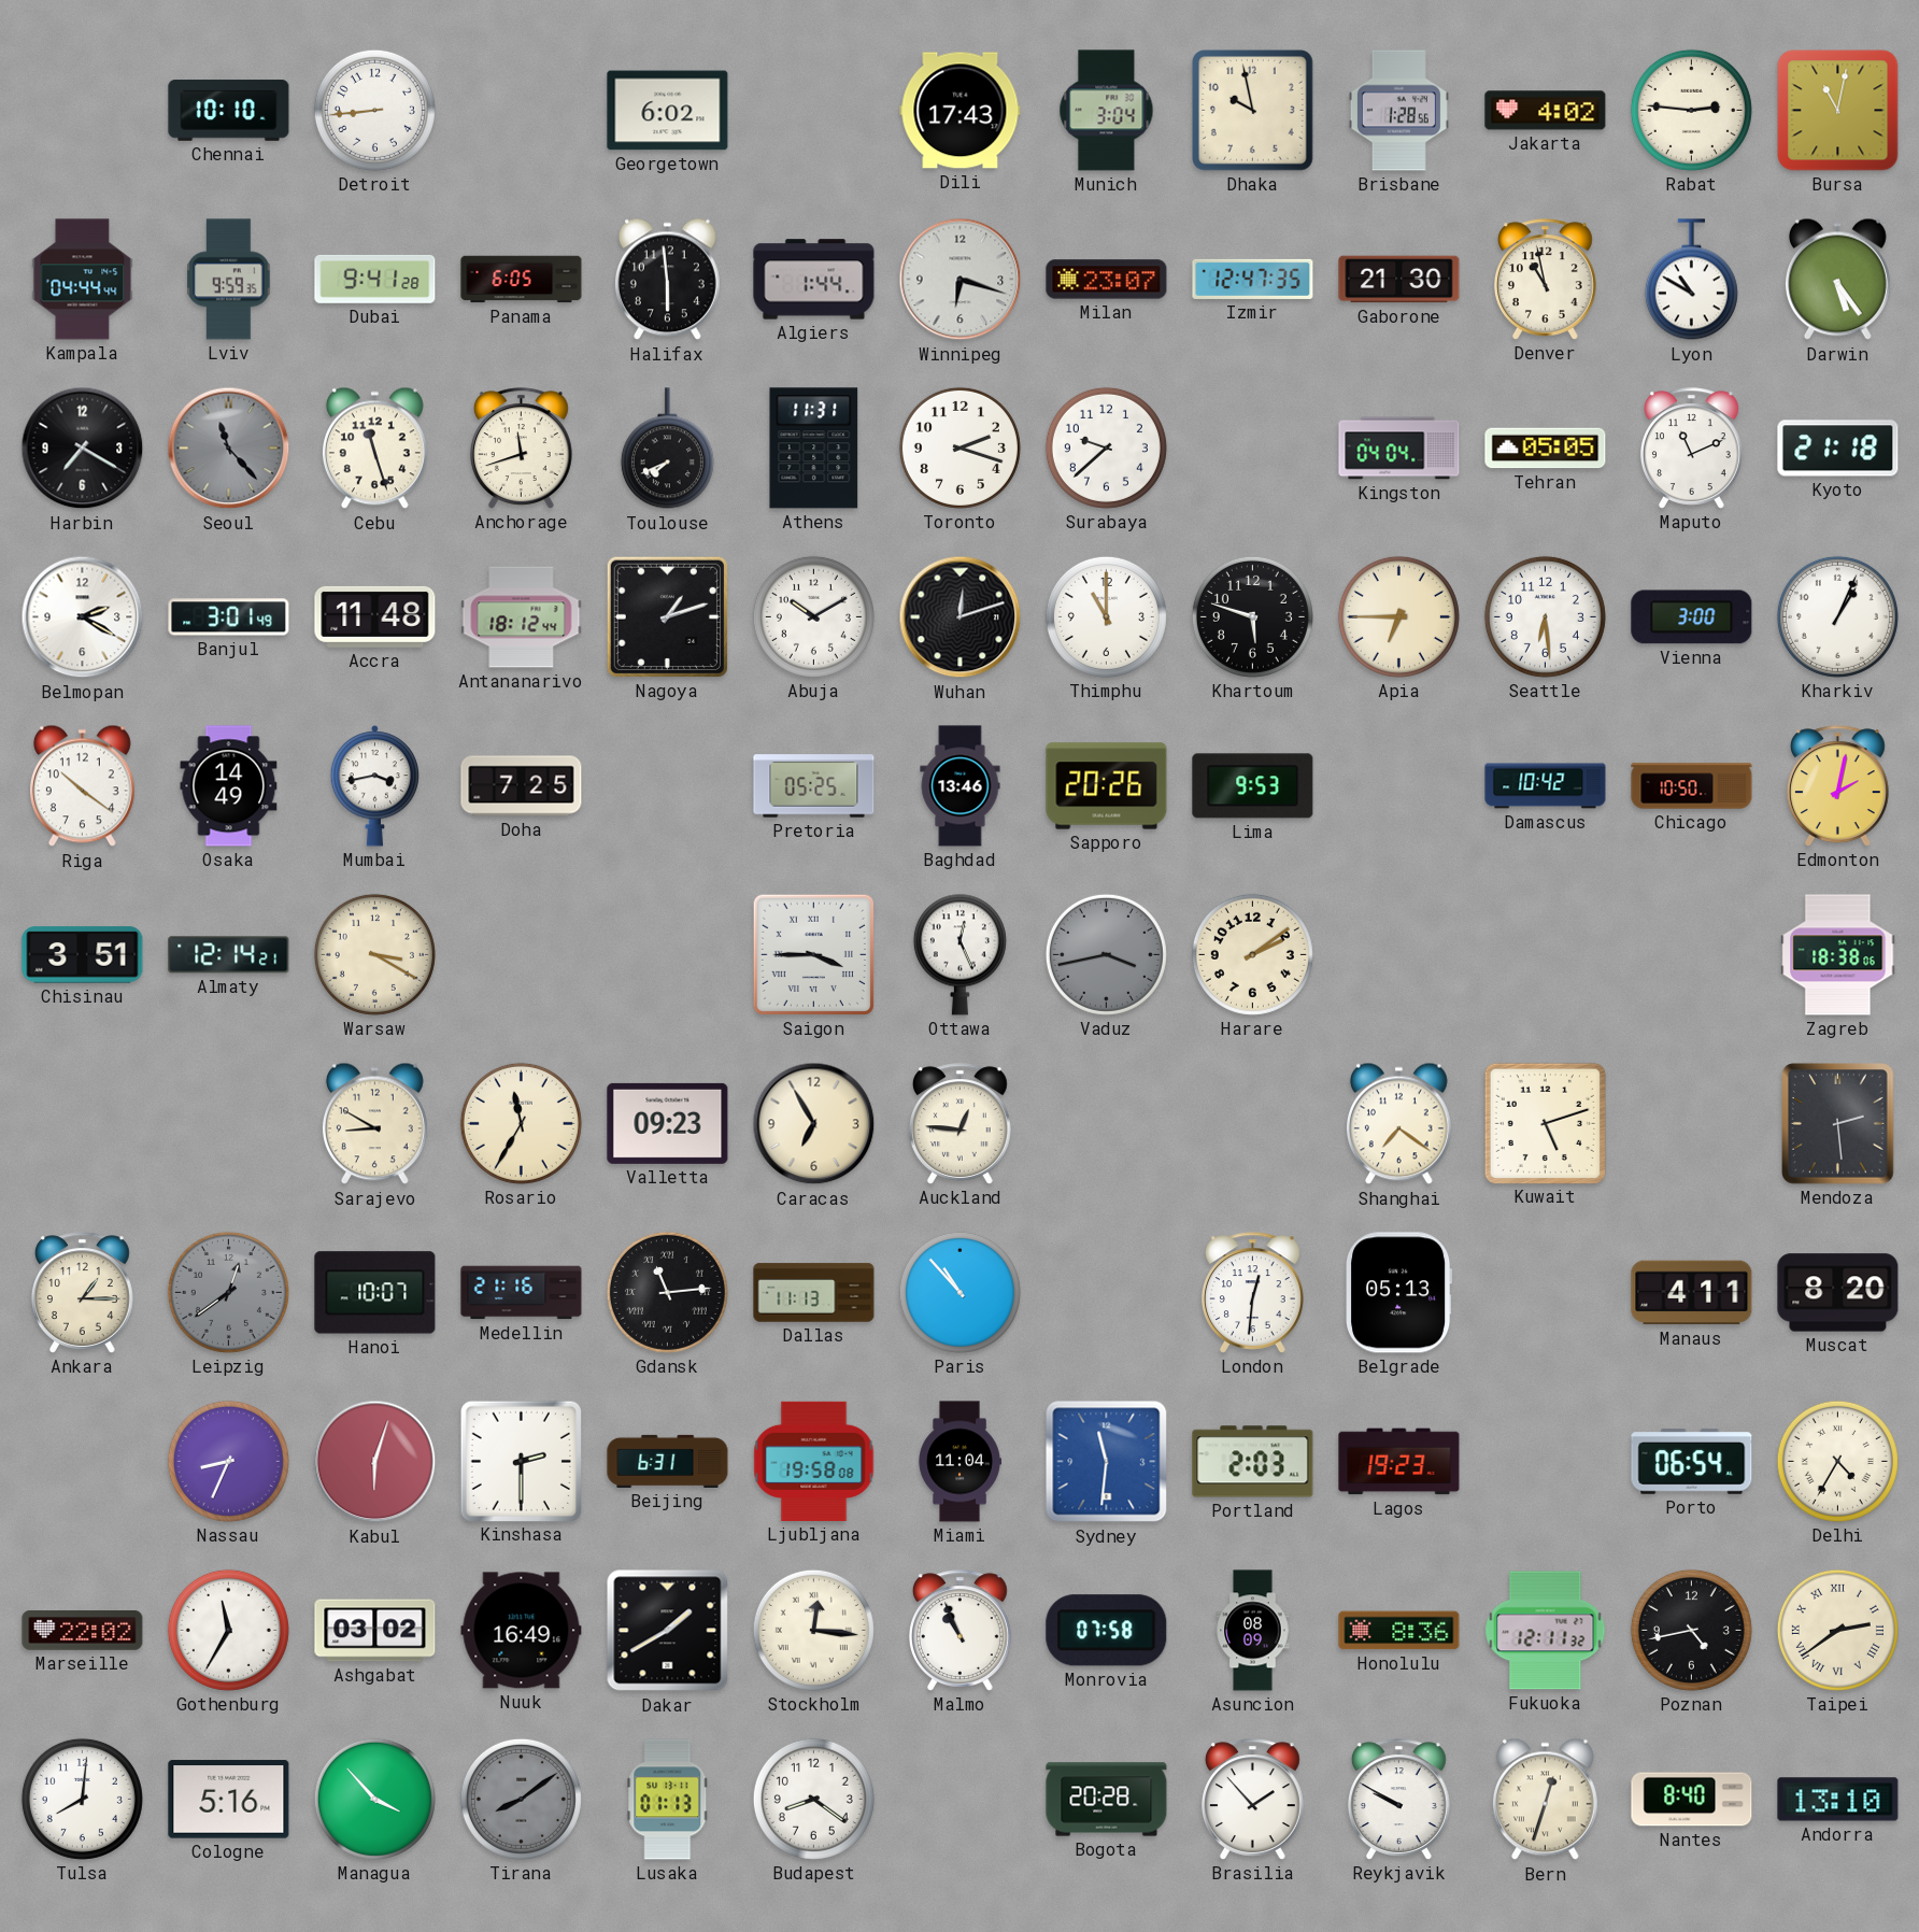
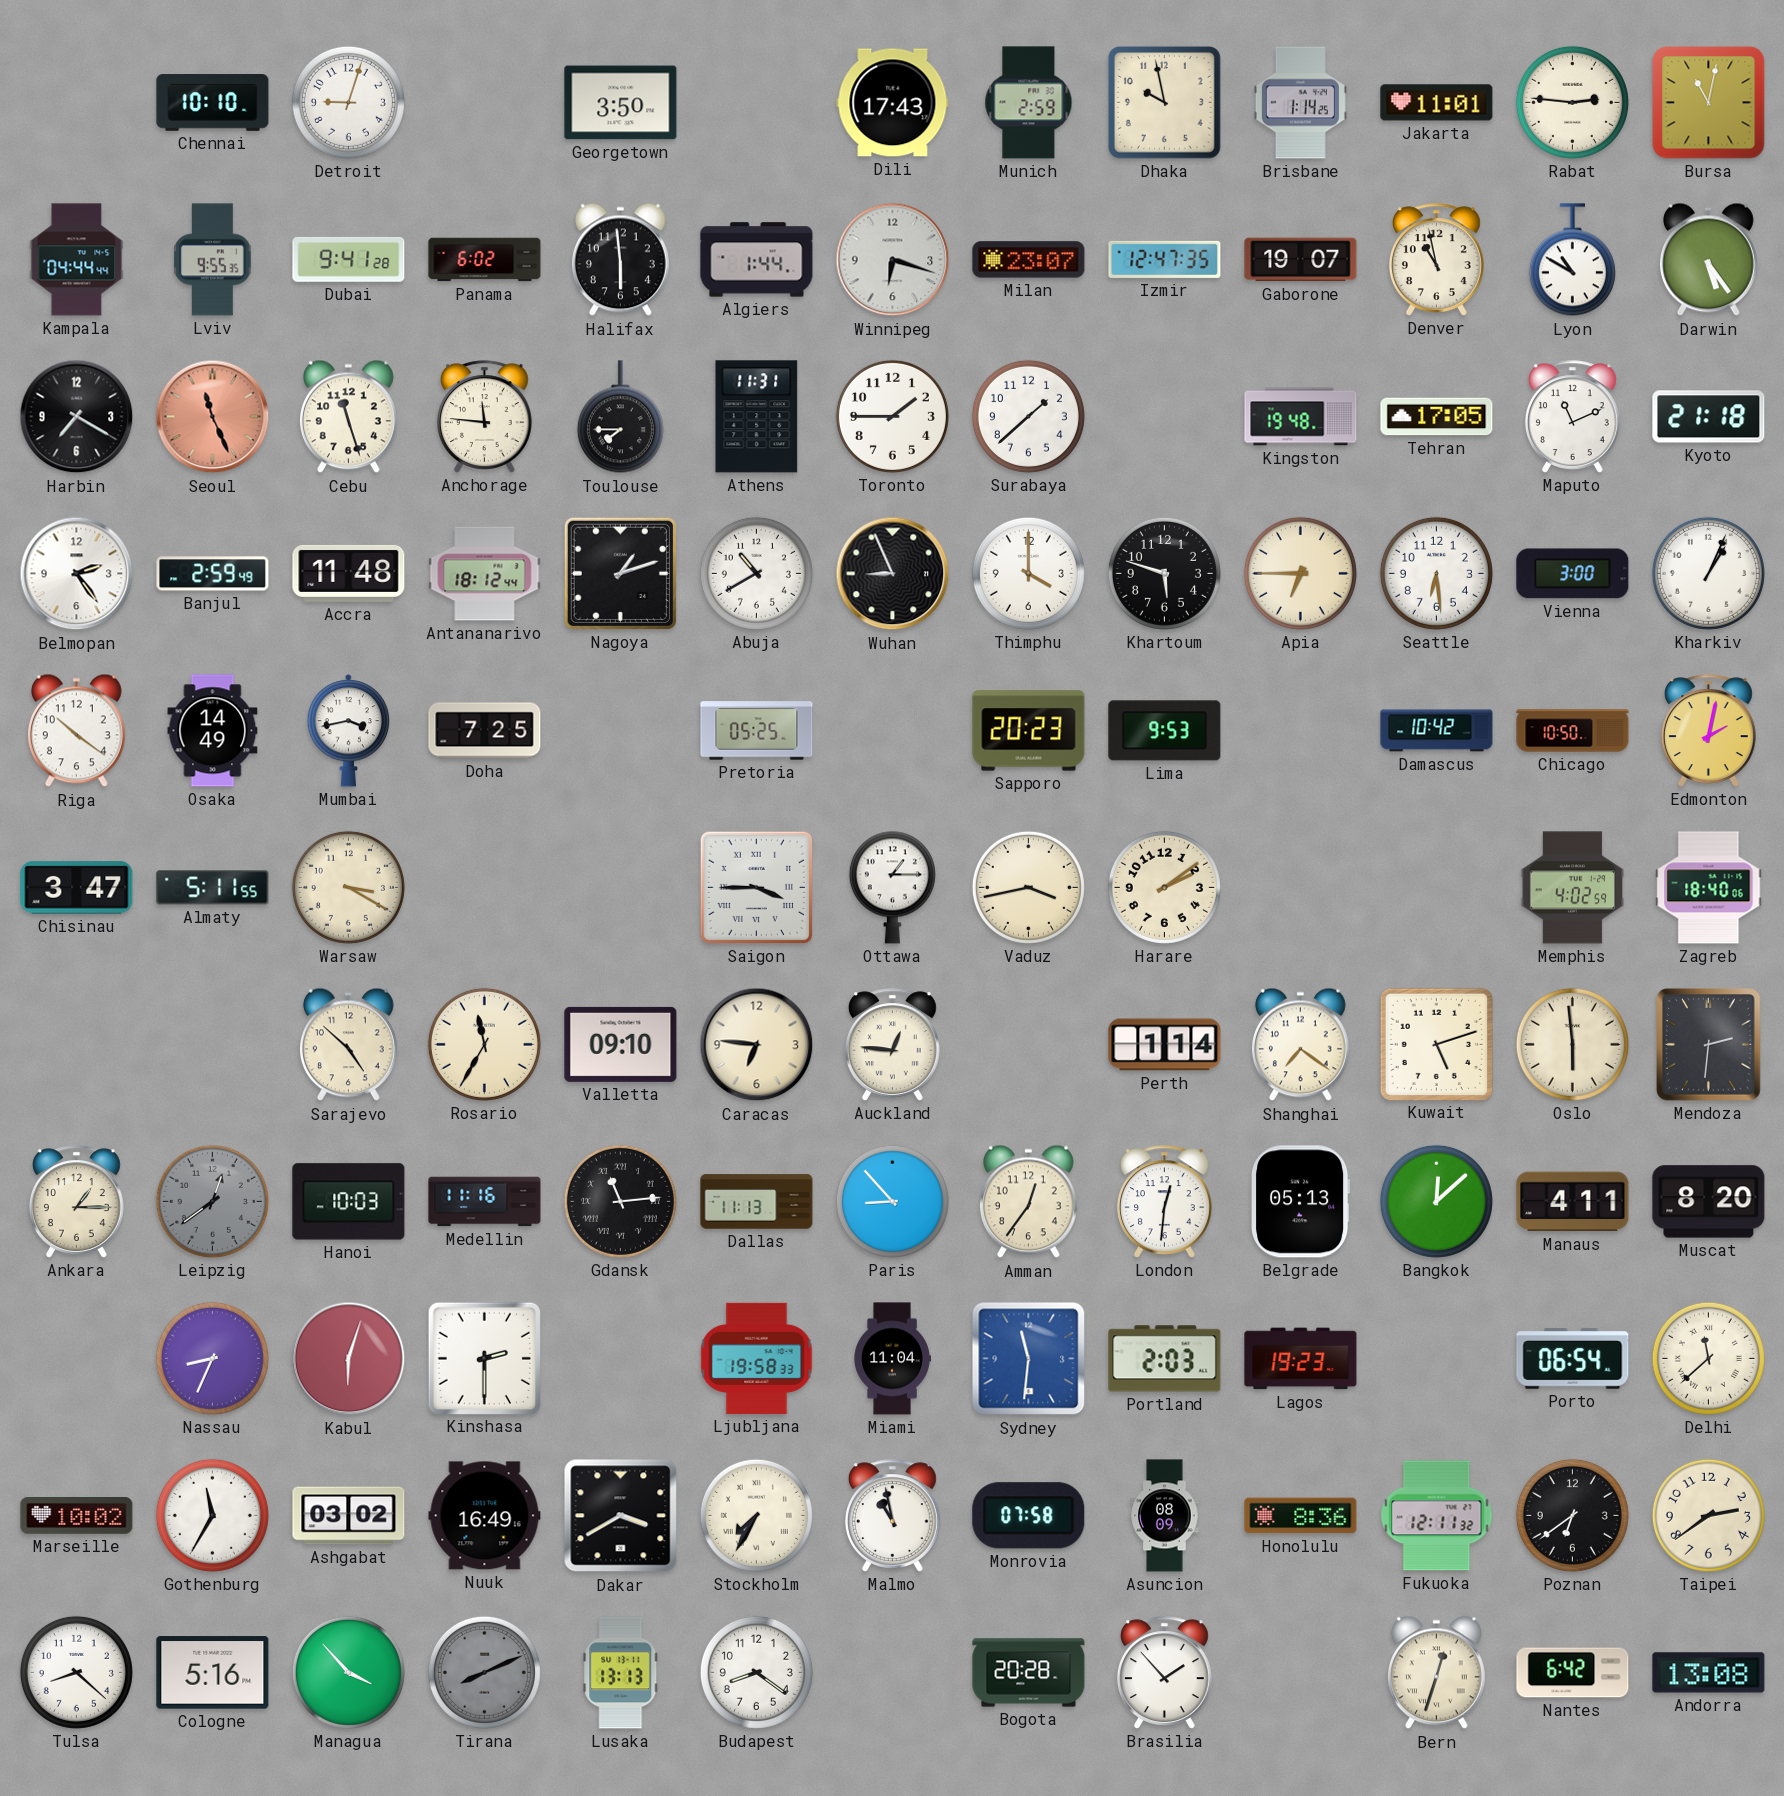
Detroit: 8:44 -> 9:03 (348, 102)
Georgetown: 6:02 -> 3:50 (621, 103)
Munich: 3:04 -> 2:59 (1029, 103)
Brisbane: 1:28 -> 1:14 (1300, 103)
Jakarta: 4:02 -> 11:01 (1437, 103)
Lviv: 9:59 -> 9:55 (213, 260)
Panama: 6:05 -> 6:02 (485, 260)
Gaborone: 21:30 -> 19:07 (1301, 260)
Seoul: 11:23 -> 11:26 (213, 417)
Seoul dial: grey -> salmon (213, 417)
Anchorage: 11:42 -> 11:46 (484, 417)
Toulouse: 7:41 -> 7:45 (620, 417)
Toronto: 2:18 -> 1:45 (892, 416)
Surabaya: 9:38 -> 1:38 (1028, 416)
Kingston: 04:04 -> 19:48 (1301, 417)
Tehran: 05:05 -> 17:05 (1437, 417)
Belmopan: 2:20 -> 2:24 (77, 574)
Banjul: 3:01 -> 2:59 (213, 574)
Abuja: 10:10 -> 10:40 (756, 573)
Wuhan: 12:12 -> 8:56 (893, 574)
Thimphu: 11:00 -> 4:00 (1028, 573)
Baghdad: 13:46 -> none (961, 786)
Sapporo: 20:26 -> 20:23 (1029, 731)
Chisinau: 3:51 -> 3:47 (77, 888)
Almaty: 12:14 -> 5:11 (213, 888)
Ottawa: 12:26 -> 1:15 (892, 887)
Vaduz dial: grey -> cream (1028, 887)
Memphis: none -> 4:02 (1573, 888)
Zagreb: 18:38 -> 18:40 (1709, 888)
Sarajevo: 8:50 -> 4:52 (348, 1045)
Valletta: 09:23 -> 09:10 (621, 1044)
Caracas: 6:55 -> 6:46 (757, 1045)
Perth: none -> 1:14 (1165, 1045)
Oslo: none -> 5:59 (1572, 1044)
Mendoza: 2:29 -> 2:31 (1709, 1045)
Hanoi: 10:07 -> 10:03 (349, 1202)
Medellin: 21:16 -> 11:16 (485, 1202)
Paris: 10:53 -> 8:53 (892, 1201)
Amman: none -> 12:36 (1028, 1202)
Bangkok: none -> 12:08 (1436, 1201)
Beijing: 6:31 -> none (668, 1461)
Ljubljana: 19:58:08 -> 19:58:33 (757, 1358)
Delhi: 4:35 -> 11:38 (1708, 1358)
Marseille: 22:02 -> 10:02 (77, 1516)
Dakar: 1:40 -> 3:40 (621, 1516)
Stockholm: 12:16 -> 7:35 (756, 1515)
Malmo: 10:56 -> 10:58 (892, 1516)
Poznan: 4:43 -> 6:39 (1572, 1515)
Taipei numerals: Roman -> Arabic (1708, 1515)
Tulsa: 8:01 -> 8:22 (76, 1672)
Tirana: 8:09 -> 8:11 (484, 1672)
Lusaka: 01:13 -> 13:13 (621, 1673)
Reykjavik: 9:50 -> none (1398, 1800)
Nantes: 8:40 -> 6:42 (1573, 1673)
Andorra: 13:10 -> 13:08 (1709, 1673)
